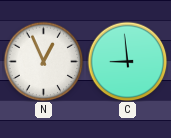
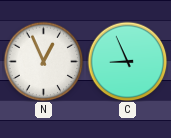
C: 8:59 -> 8:56 (127, 61)
